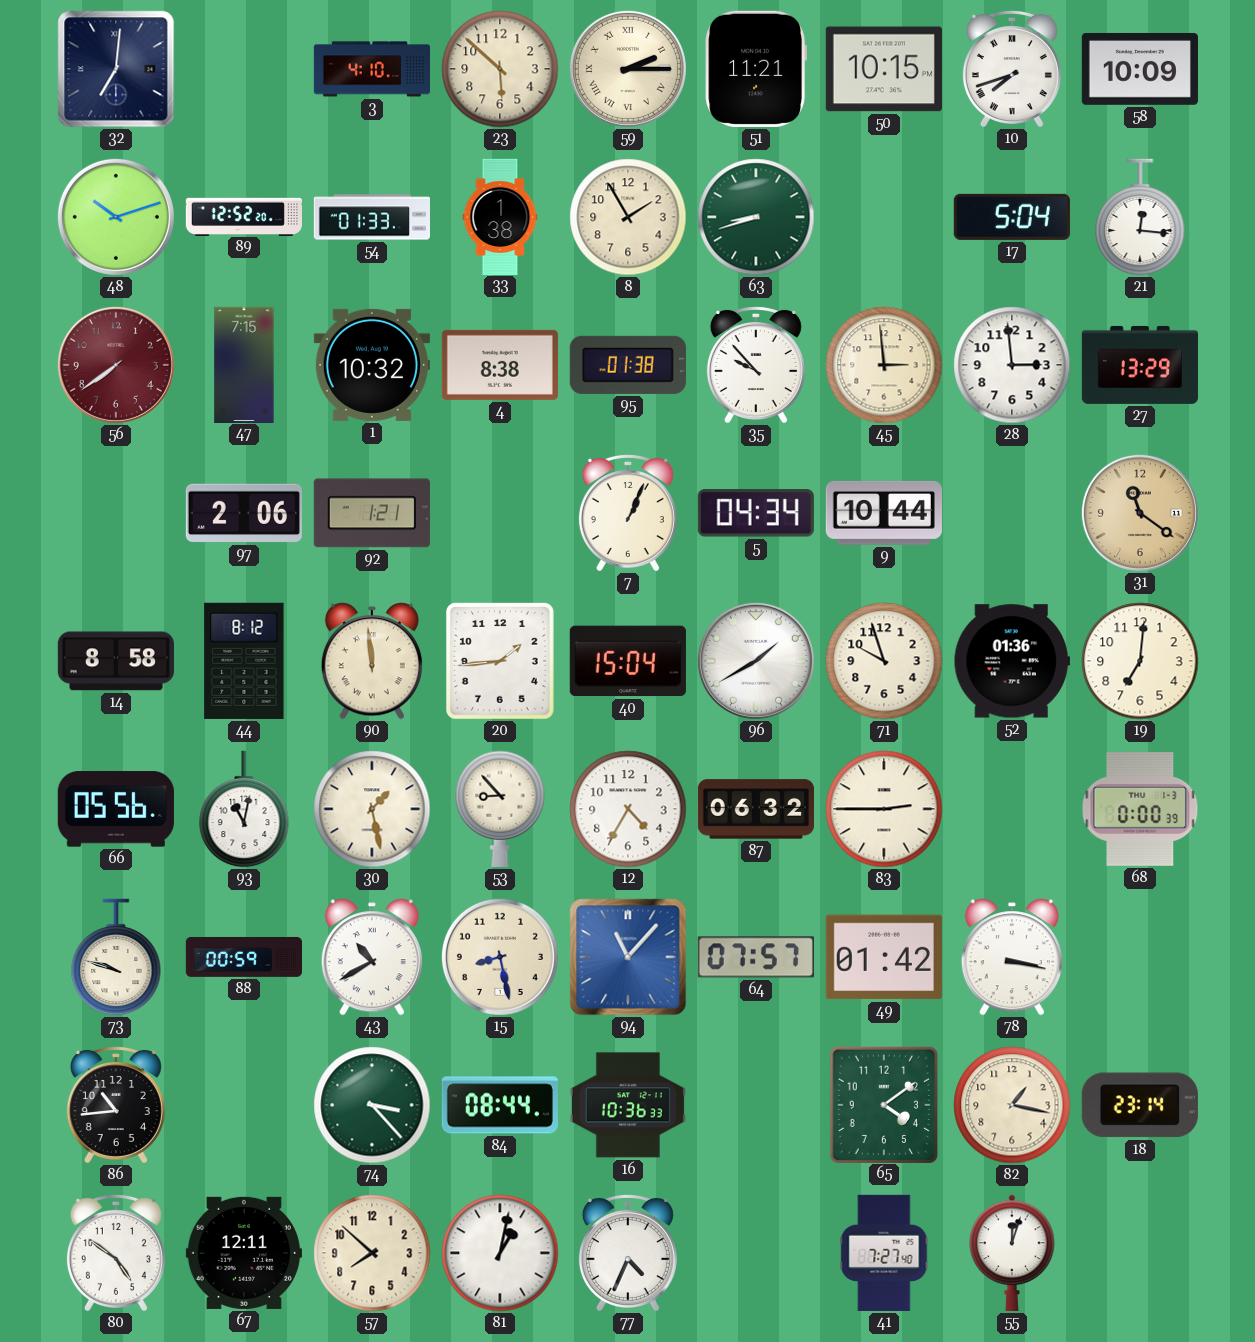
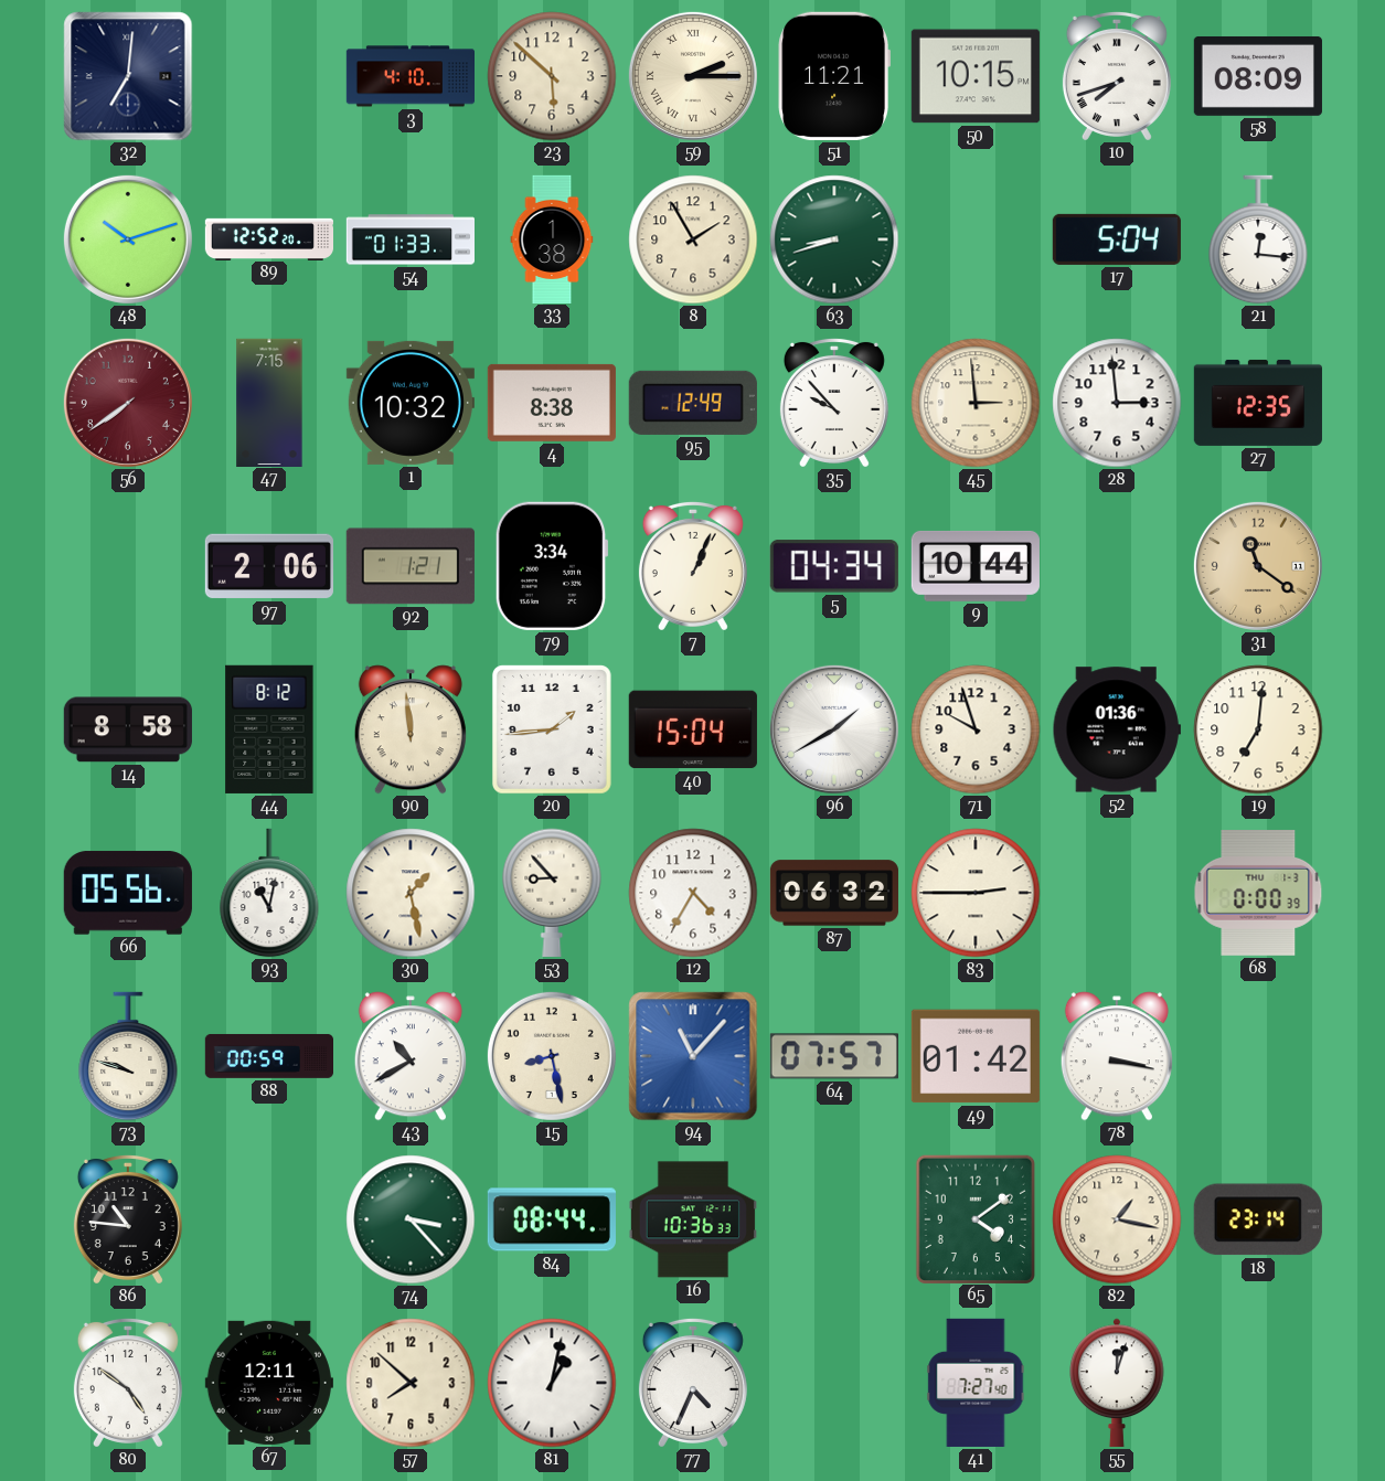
58: 10:09 -> 08:09 (1258, 76)
95: 01:38 -> 12:49 (693, 403)
27: 13:29 -> 12:35 (1258, 403)
79: none -> 3:34 (552, 566)
86: 10:44 -> 10:46 (128, 1218)
